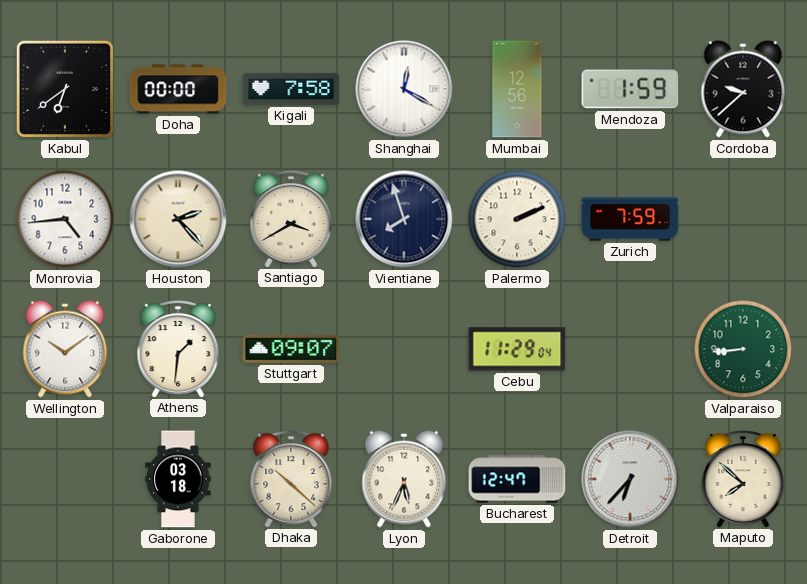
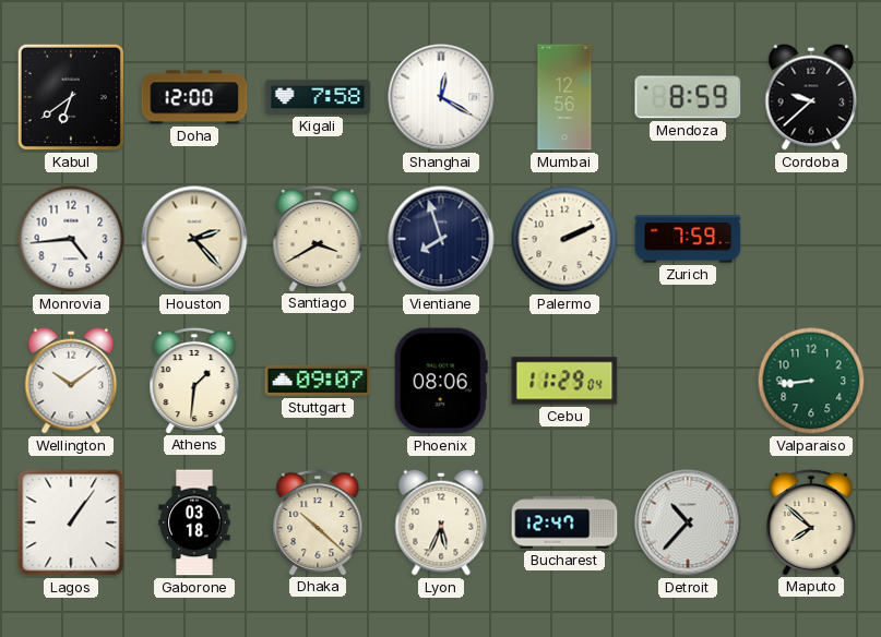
Doha: 00:00 -> 12:00 (194, 97)
Mendoza: 1:59 -> 8:59 (688, 97)
Phoenix: none -> 08:06 (441, 381)
Lagos: none -> 1:06 (71, 522)
Detroit: 6:37 -> 10:37 (688, 522)
